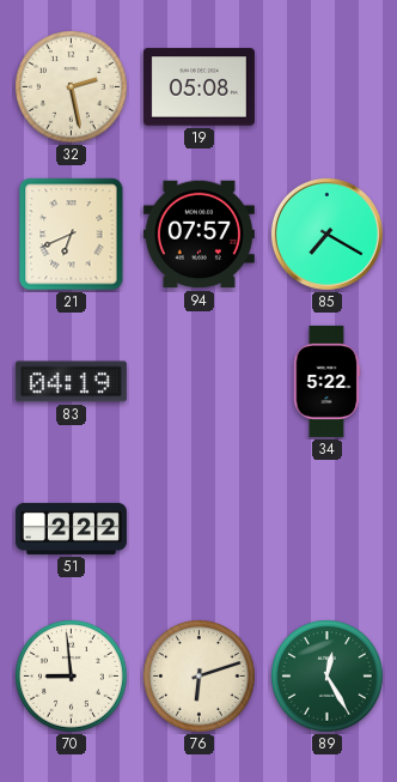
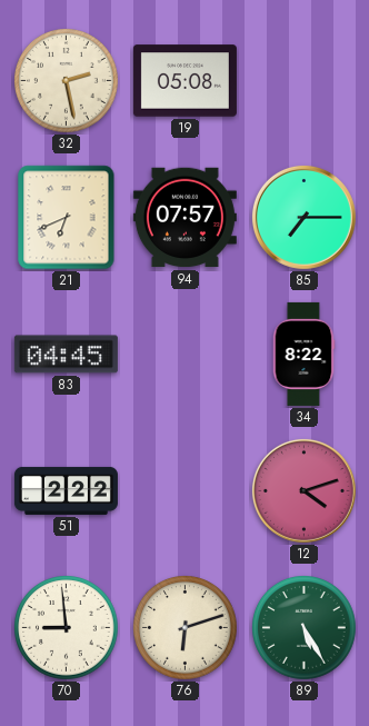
85: 7:20 -> 7:15 (303, 217)
83: 04:19 -> 04:45 (66, 355)
34: 5:22 -> 8:22 (303, 354)
12: none -> 4:12 (303, 490)
89: 12:25 -> 5:25 (305, 628)
